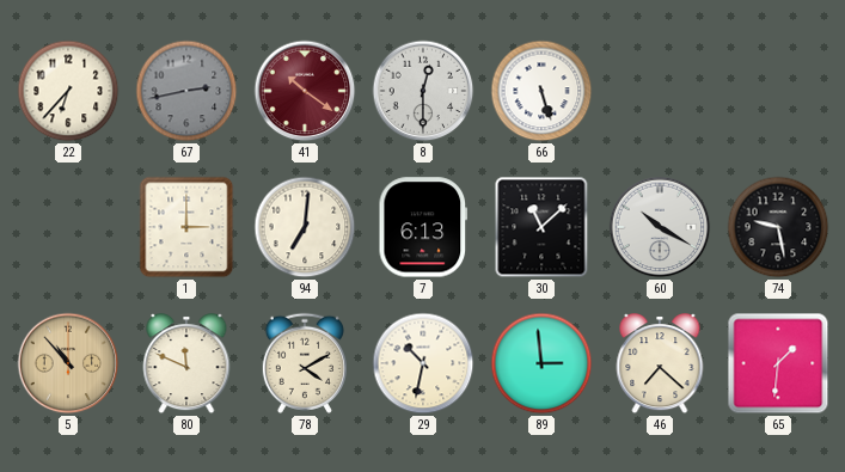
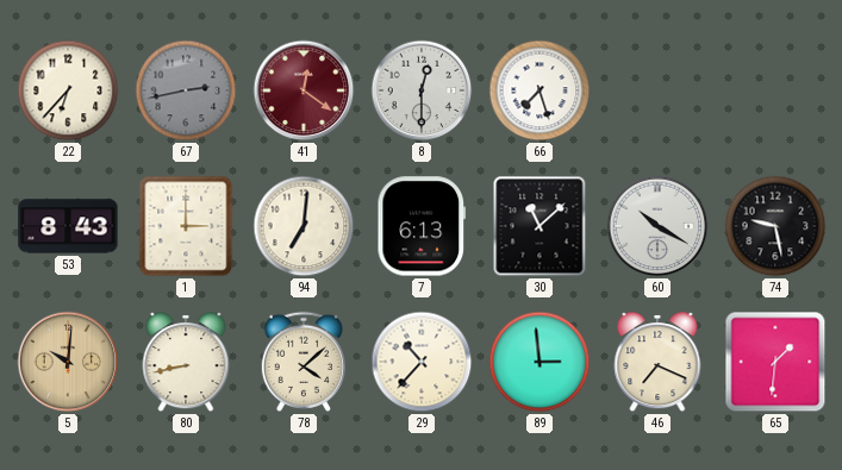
41: 10:21 -> 12:21 (304, 90)
66: 5:27 -> 7:27 (539, 90)
53: none -> 8:43 (68, 226)
5: 10:53 -> 10:01 (68, 362)
80: 11:49 -> 8:43 (186, 363)
78: 4:10 -> 4:08 (304, 362)
29: 10:32 -> 10:37 (422, 362)
46: 7:22 -> 7:19 (657, 363)
